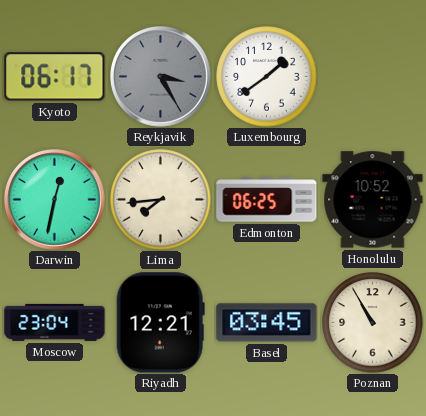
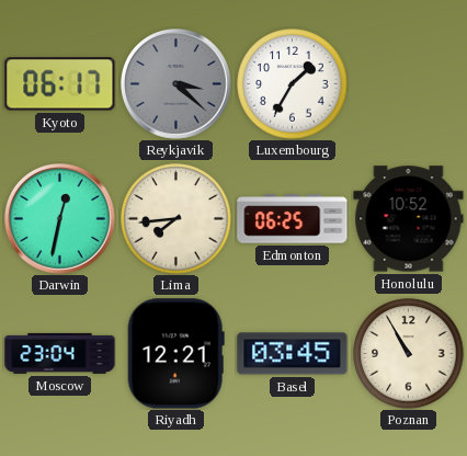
Reykjavik: 3:25 -> 3:22 (176, 84)
Luxembourg: 1:39 -> 1:35 (293, 84)
